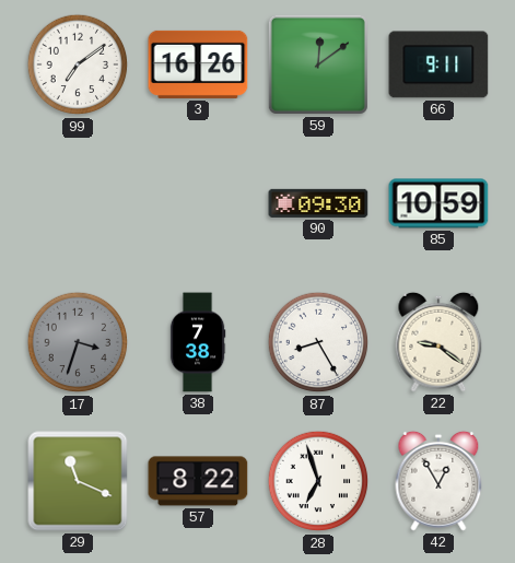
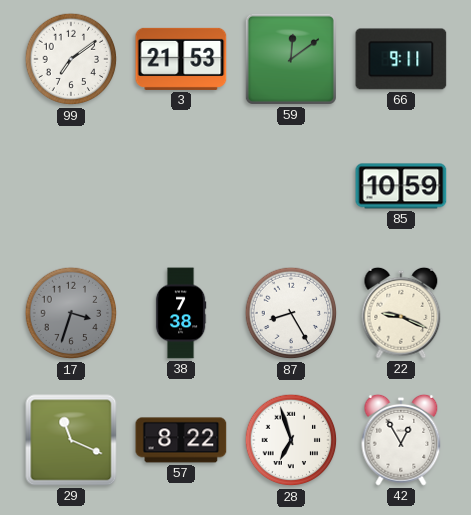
3: 16:26 -> 21:53 (181, 59)
90: 09:30 -> none (318, 203)
22: 9:21 -> 9:19 (401, 313)
